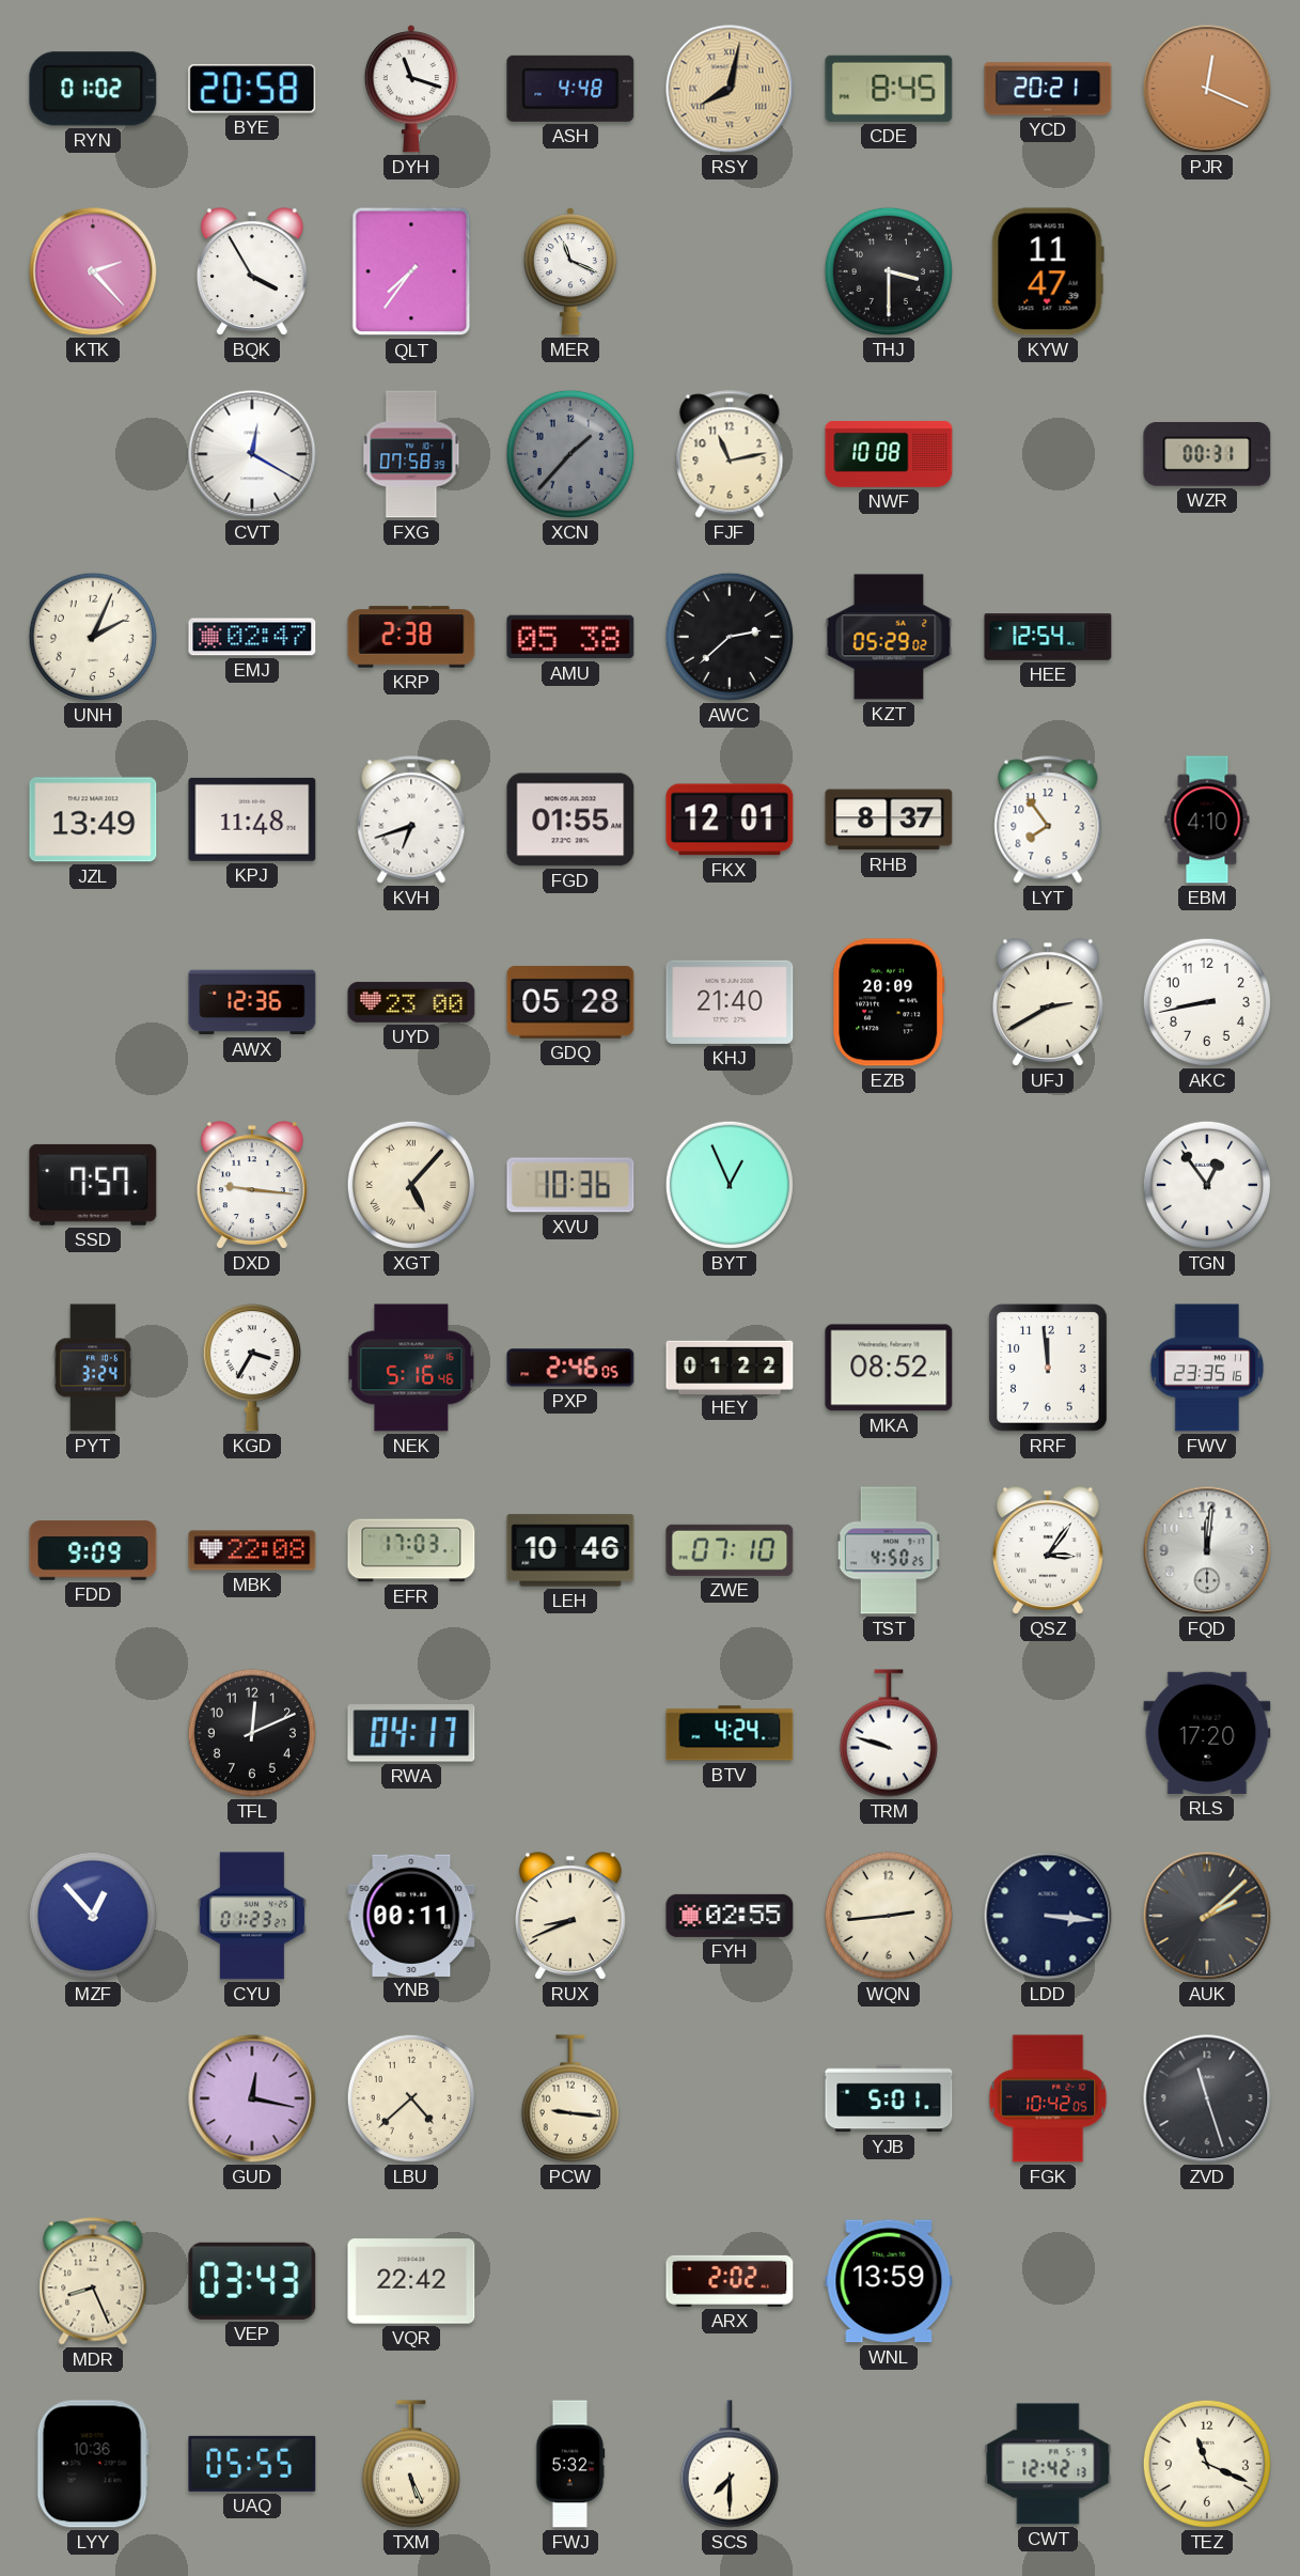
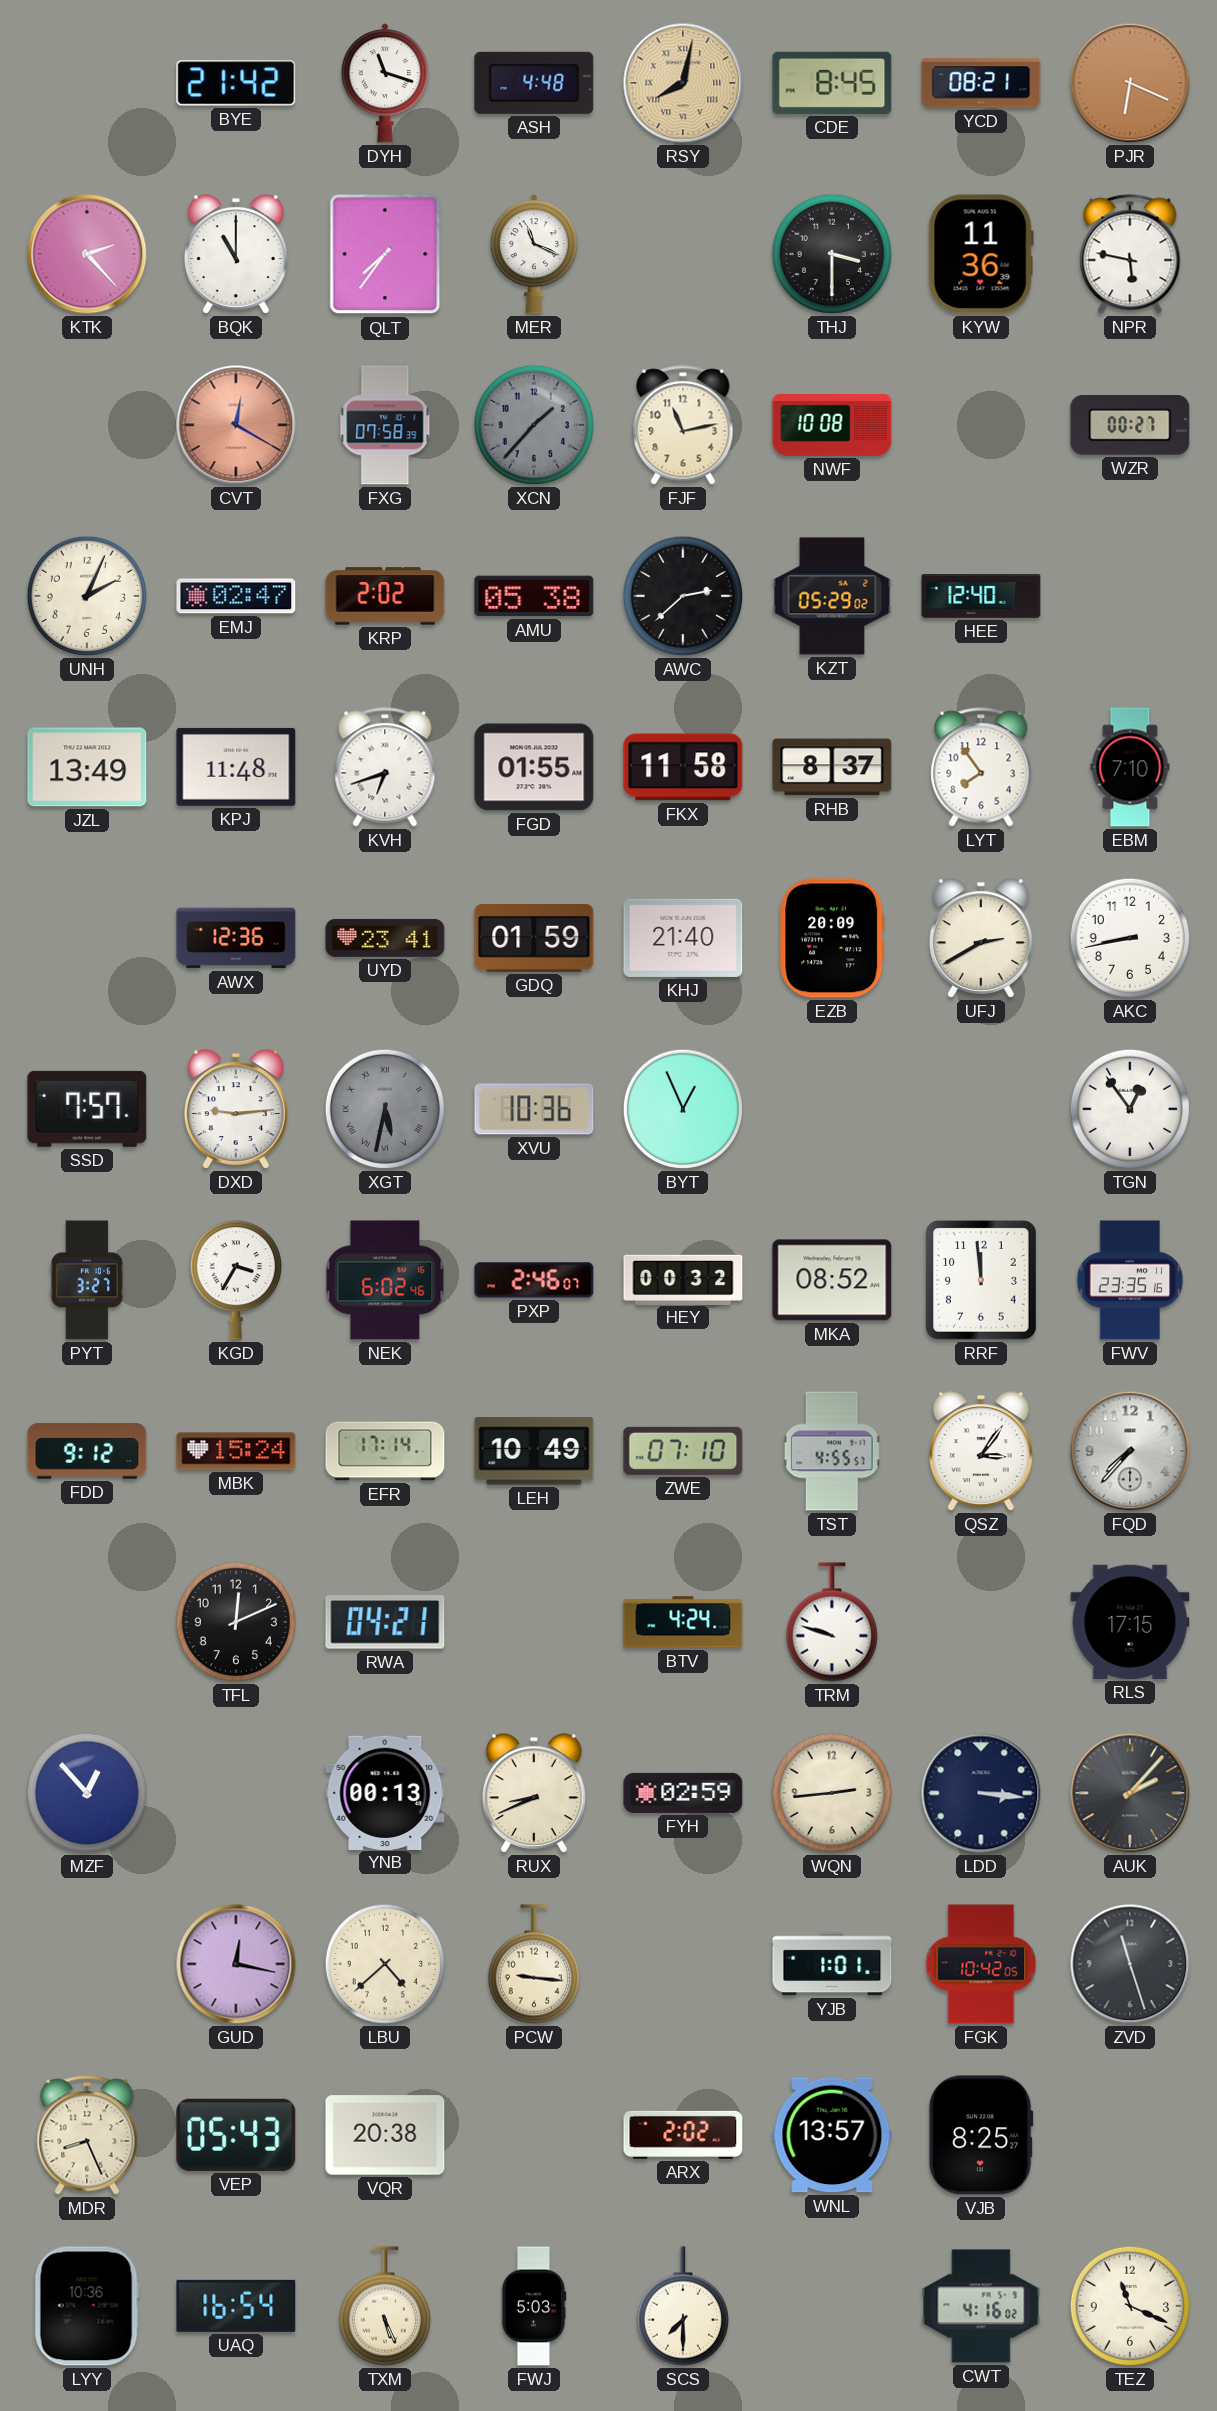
RYN: 01:02 -> none (93, 89)
BYE: 20:58 -> 21:42 (236, 83)
YCD: 20:21 -> 08:21 (981, 83)
PJR: 12:19 -> 6:19 (1130, 83)
BQK: 3:55 -> 11:00 (237, 254)
KYW: 11:47 -> 11:36 (981, 254)
NPR: none -> 5:47 (1130, 254)
CVT dial: white -> salmon (236, 425)
WZR: 00:31 -> 00:27 (1130, 426)
KRP: 2:38 -> 2:02 (385, 596)
HEE: 12:54 -> 12:40 (981, 596)
FKX: 12:01 -> 11:58 (683, 767)
EBM: 4:10 -> 7:10 (1130, 767)
UYD: 23:00 -> 23:41 (385, 938)
GDQ: 05:28 -> 01:59 (534, 939)
DXD: 9:16 -> 9:14 (237, 1109)
XGT: 5:07 -> 5:32 (385, 1109)
XGT dial: cream -> grey (385, 1109)
PYT: 3:24 -> 3:27 (87, 1280)
NEK: 5:16 -> 6:02 (385, 1280)
PXP: 2:46:05 -> 2:46:07 (534, 1280)
HEY: 01:22 -> 00:32 (683, 1279)
FDD: 9:09 -> 9:12 (87, 1451)
MBK: 22:08 -> 15:24 (236, 1451)
EFR: 17:03 -> 17:14 (385, 1451)
LEH: 10:46 -> 10:49 (534, 1451)
TST: 4:50 -> 4:55 (832, 1451)
FQD: 12:01 -> 7:37 (1130, 1451)
RWA: 04:17 -> 04:21 (385, 1622)
RLS: 17:20 -> 17:15 (1130, 1622)
CYU: 01:23 -> none (252, 1916)
YNB: 00:11 -> 00:13 (385, 1792)
FYH: 02:55 -> 02:59 (683, 1793)
AUK: 2:08 -> 2:07 (1130, 1793)
YJB: 5:01 -> 1:01 (832, 1964)
VEP: 03:43 -> 05:43 (236, 2135)
VQR: 22:42 -> 20:38 (385, 2135)
WNL: 13:59 -> 13:57 (832, 2135)
VJB: none -> 8:25 (981, 2135)
UAQ: 05:55 -> 16:54 (236, 2306)
FWJ: 5:32 -> 5:03 (534, 2306)
CWT: 12:42 -> 4:16 (981, 2306)
